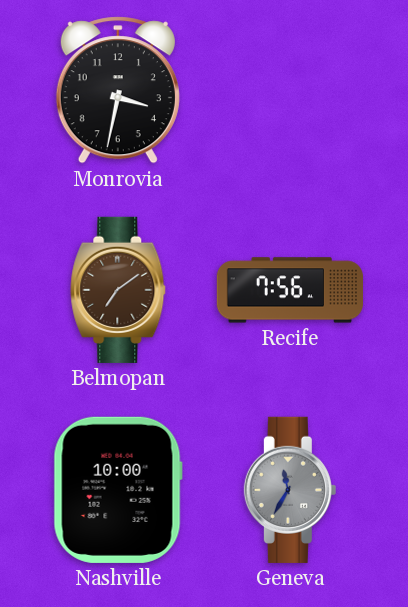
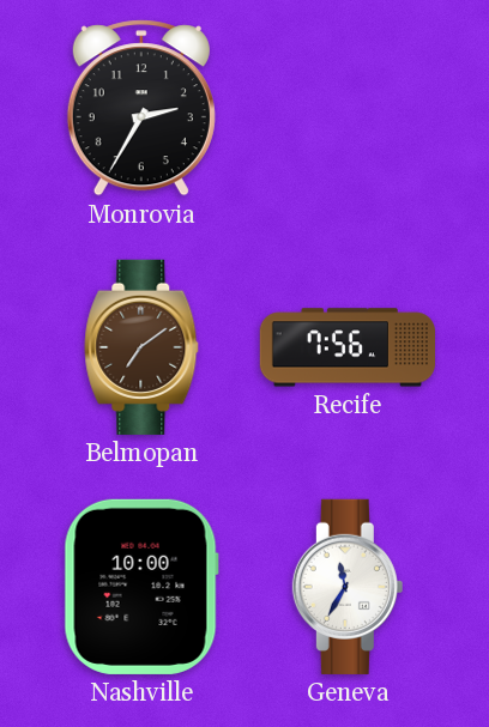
Monrovia: 3:32 -> 2:35 (141, 108)
Geneva dial: grey -> white (348, 587)
